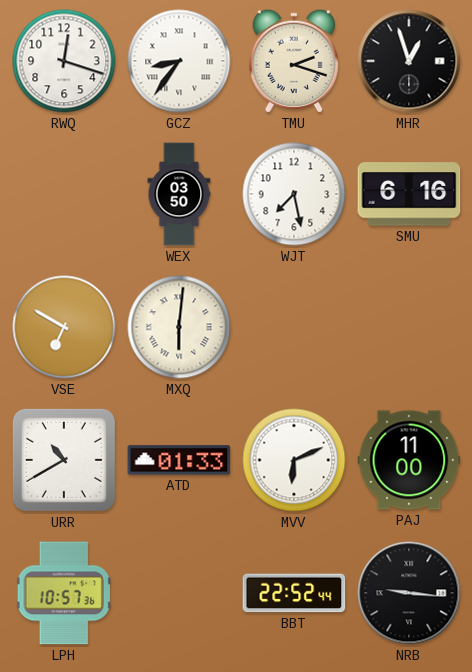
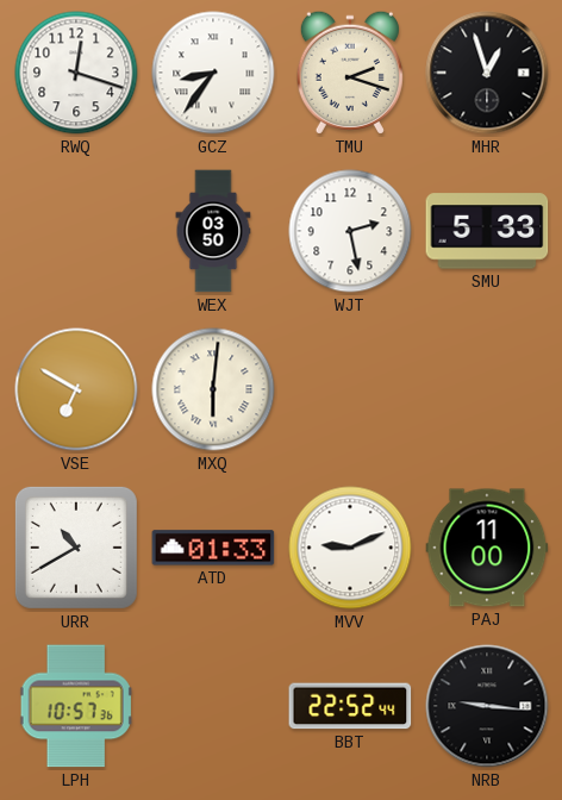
WJT: 7:28 -> 2:28 (350, 231)
SMU: 6:16 -> 5:33 (487, 231)
MVV: 6:11 -> 9:11 (350, 548)
